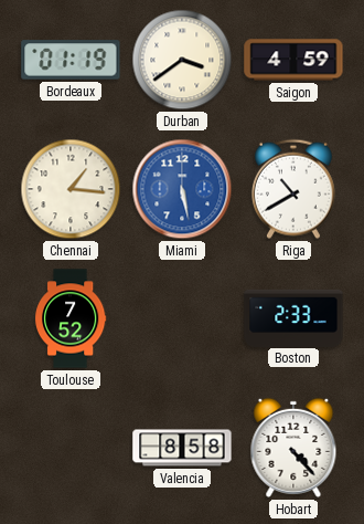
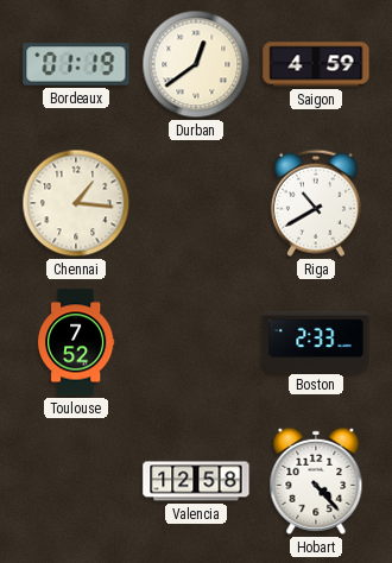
Durban: 3:39 -> 12:39 (196, 64)
Miami: 5:28 -> none (182, 189)
Valencia: 8:58 -> 12:58 (196, 481)
